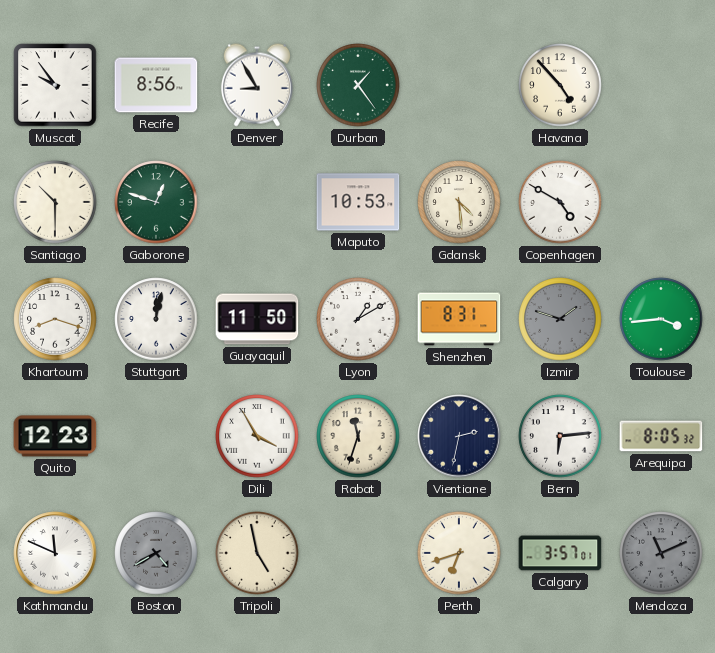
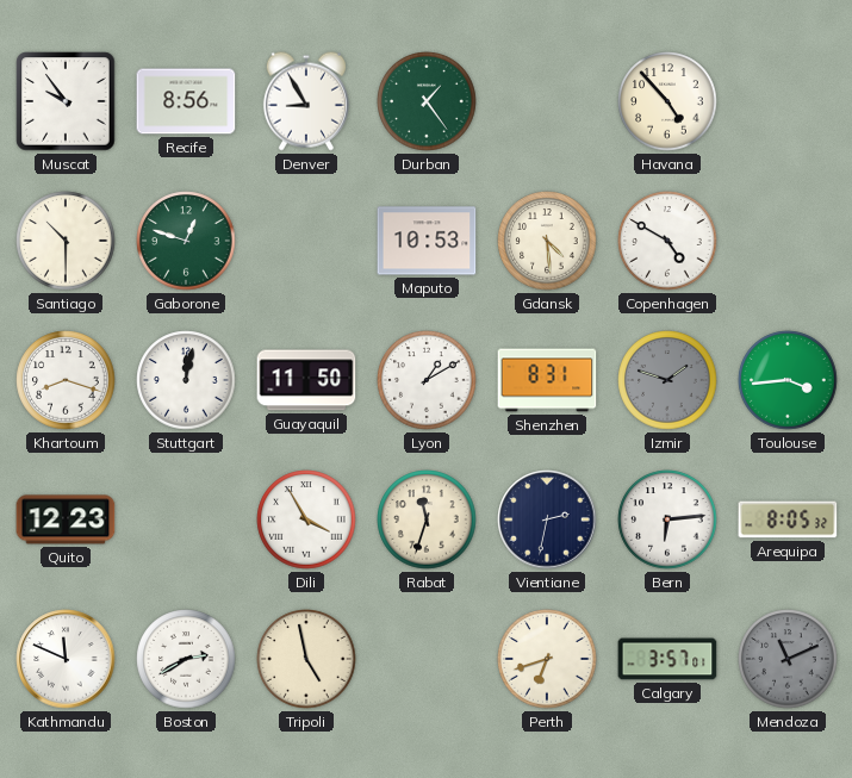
Boston: 4:40 -> 2:40 (186, 659)
Boston dial: grey -> white (186, 659)
